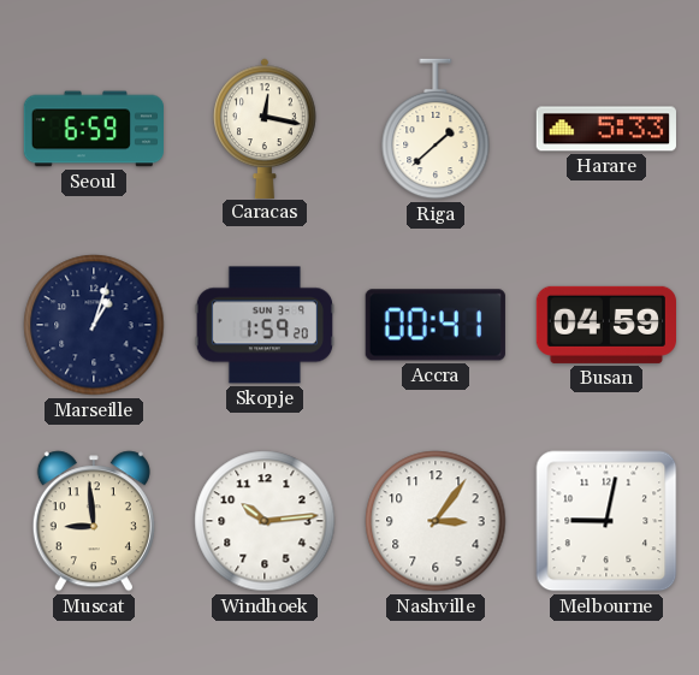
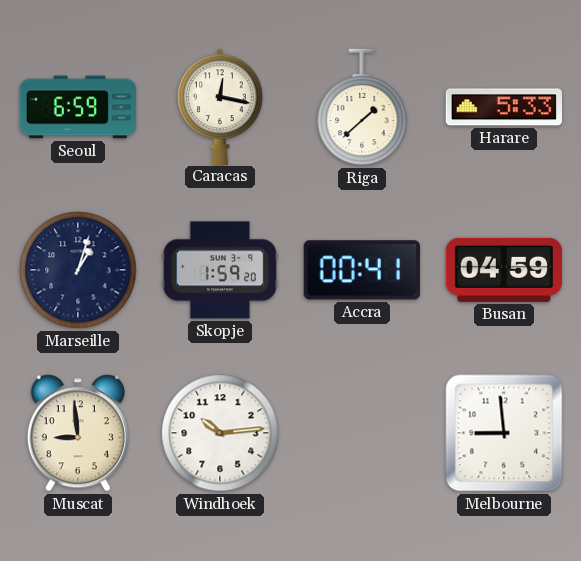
Nashville: 3:06 -> none (436, 521)
Melbourne: 9:02 -> 8:59 (504, 433)
